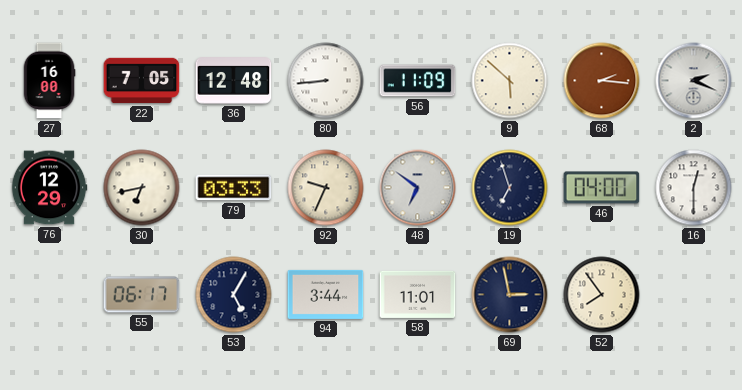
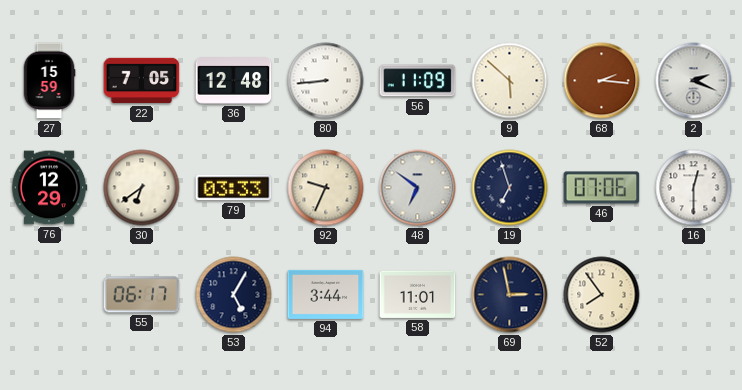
27: 16:00 -> 15:59 (49, 81)
30: 6:43 -> 6:39 (142, 188)
46: 04:00 -> 07:06 (602, 188)
